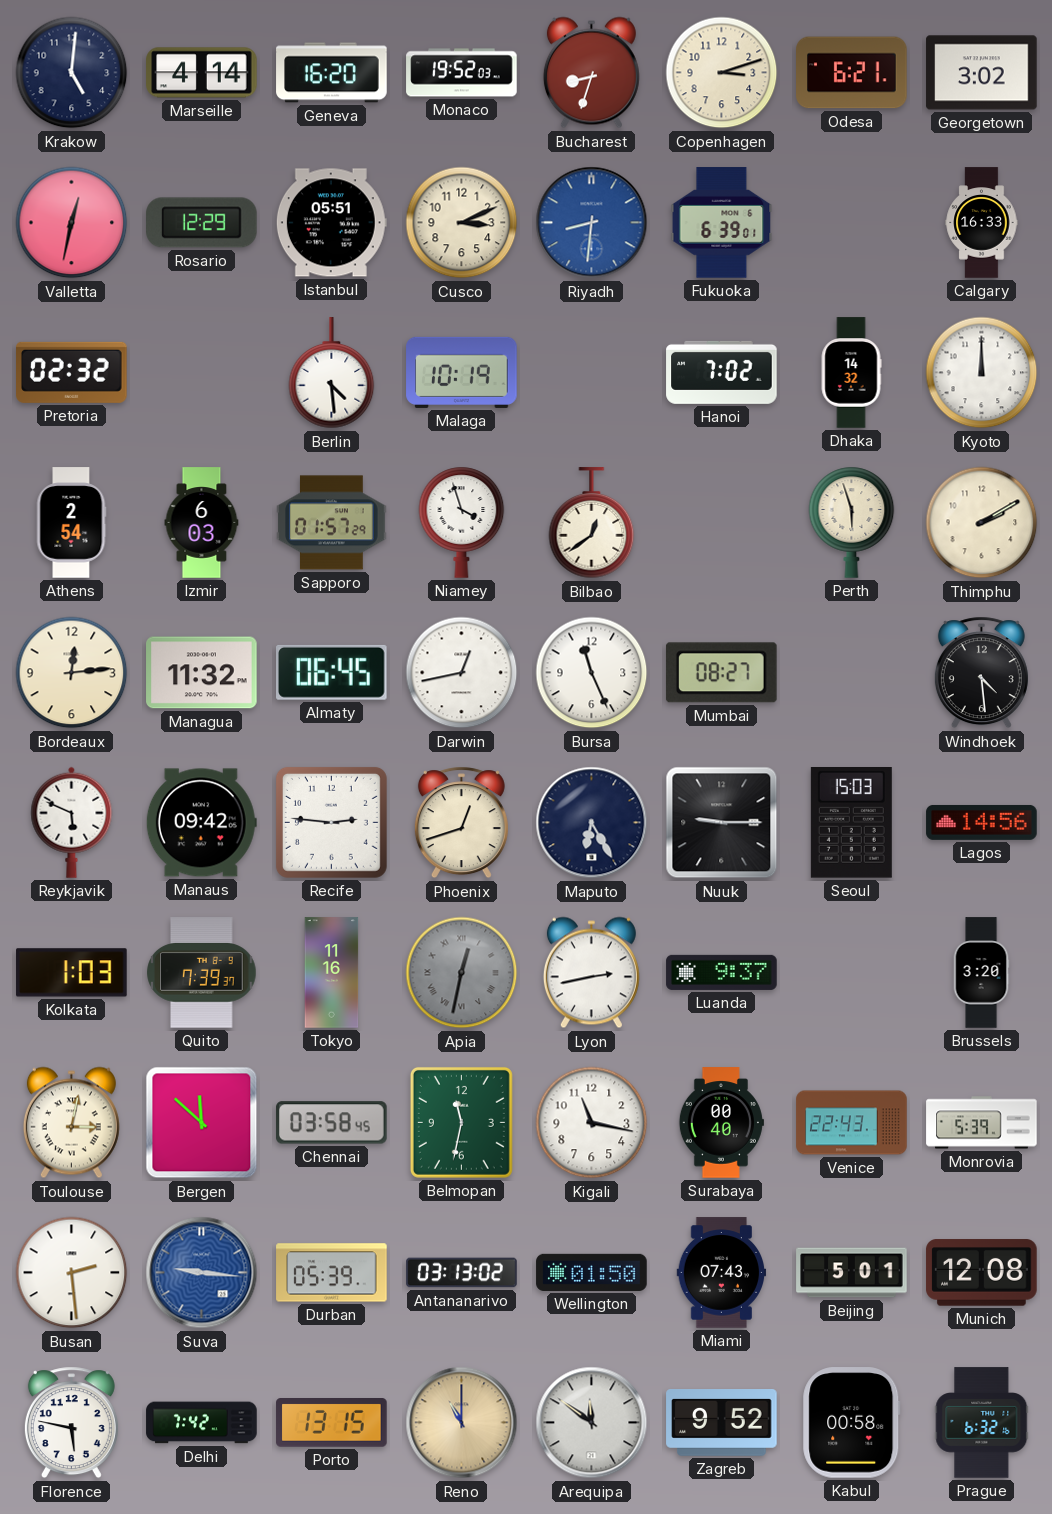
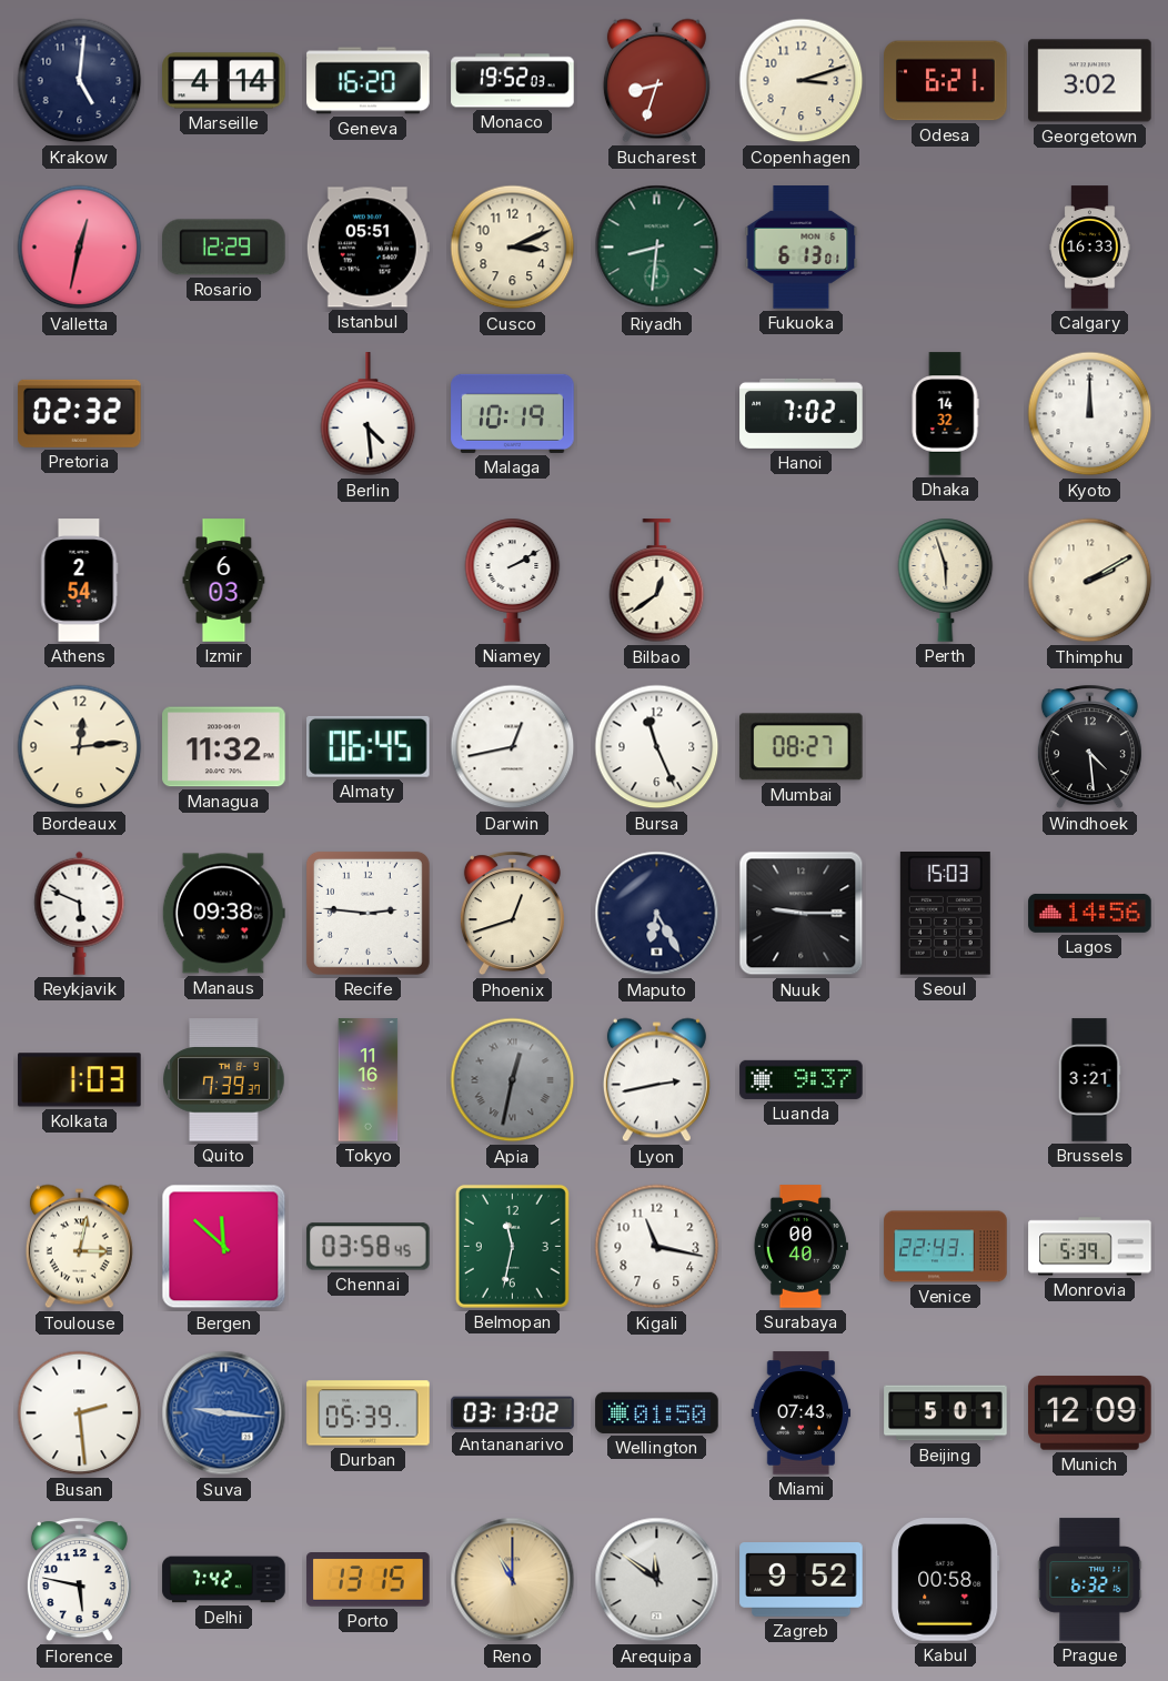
Riyadh dial: blue -> green (657, 248)
Fukuoka: 6:39 -> 6:13 (802, 248)
Sapporo: 01:57 -> none (332, 523)
Niamey: 3:57 -> 2:10 (513, 580)
Manaus: 09:42 -> 09:38 (223, 914)
Brussels: 3:20 -> 3:21 (1089, 1080)
Munich: 12:08 -> 12:09 (1090, 1413)
